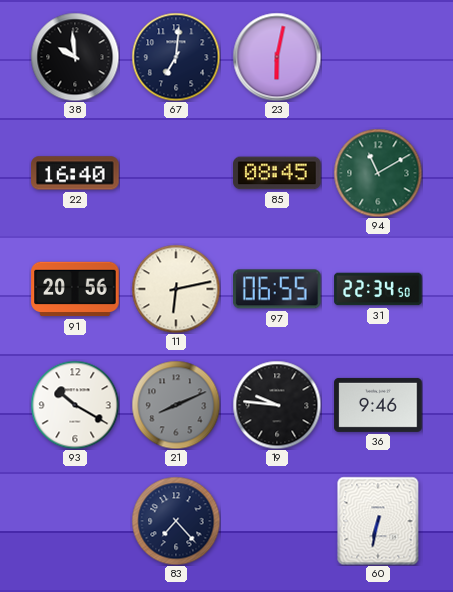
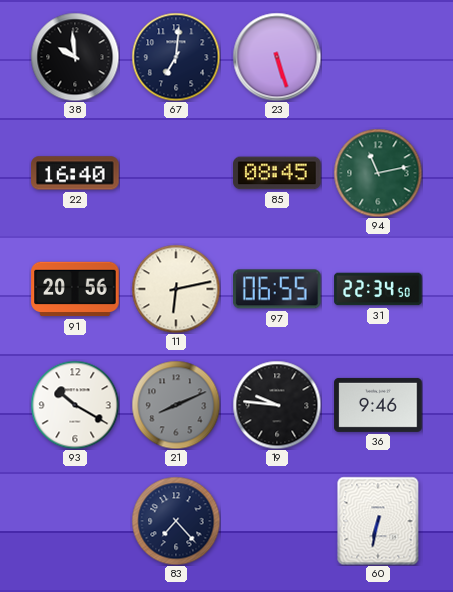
23: 6:02 -> 5:27 (277, 57)
94: 11:10 -> 11:13 (378, 173)
